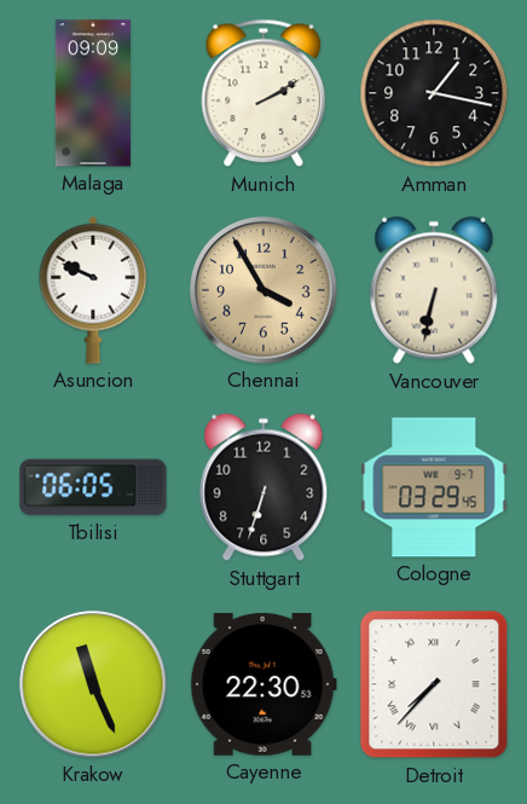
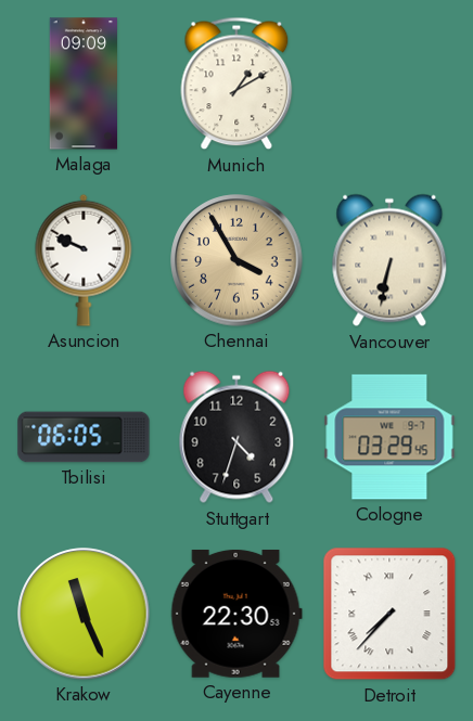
Munich: 2:10 -> 1:10 (237, 83)
Amman: 1:17 -> none (434, 93)
Stuttgart: 6:33 -> 4:33 (237, 437)
